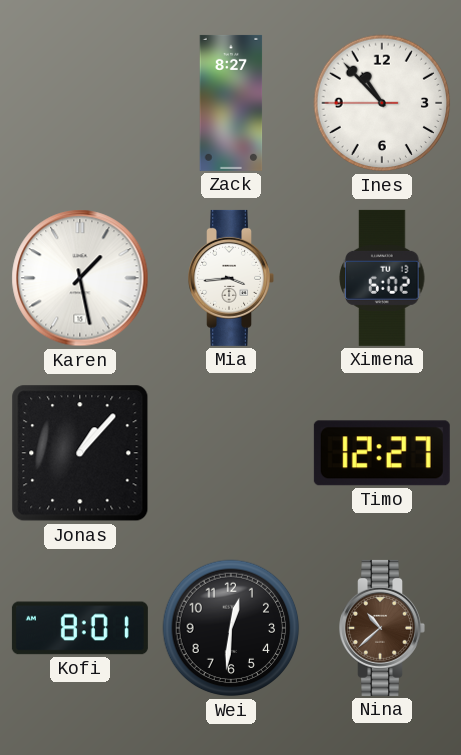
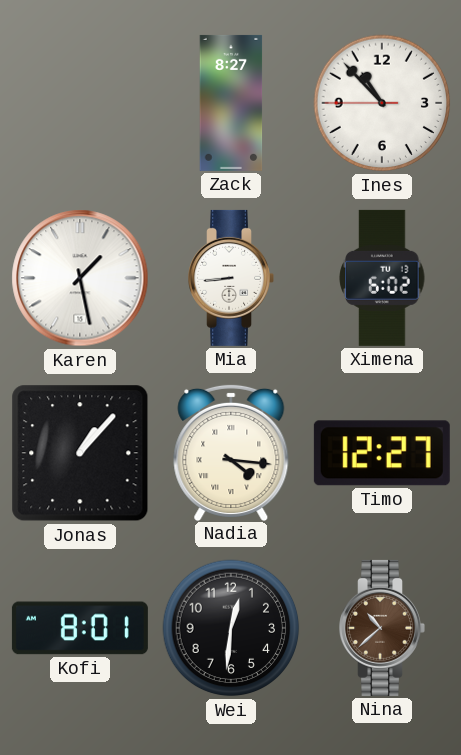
Mia: 3:44 -> 8:44 (231, 278)
Nadia: none -> 4:16 (231, 452)
